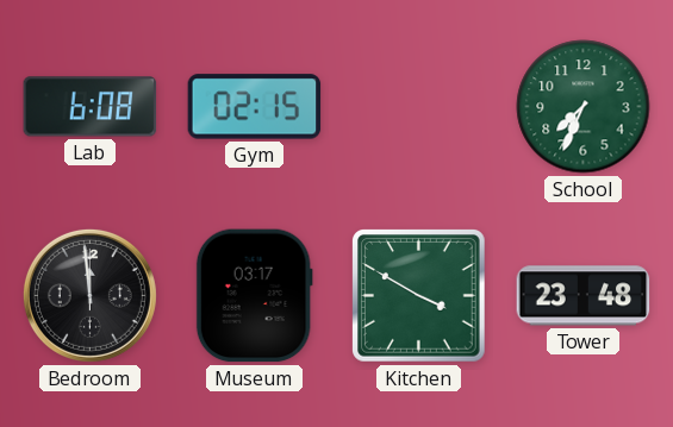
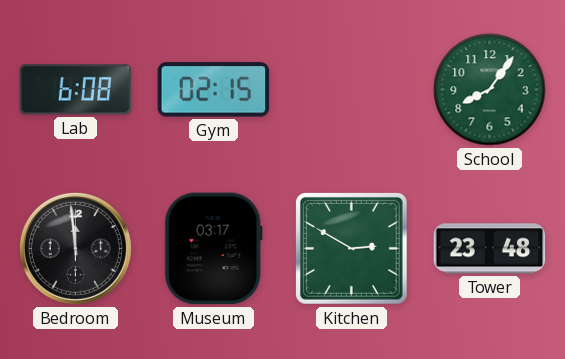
School: 7:34 -> 8:06 (490, 90)
Kitchen: 3:50 -> 2:50 (352, 249)
